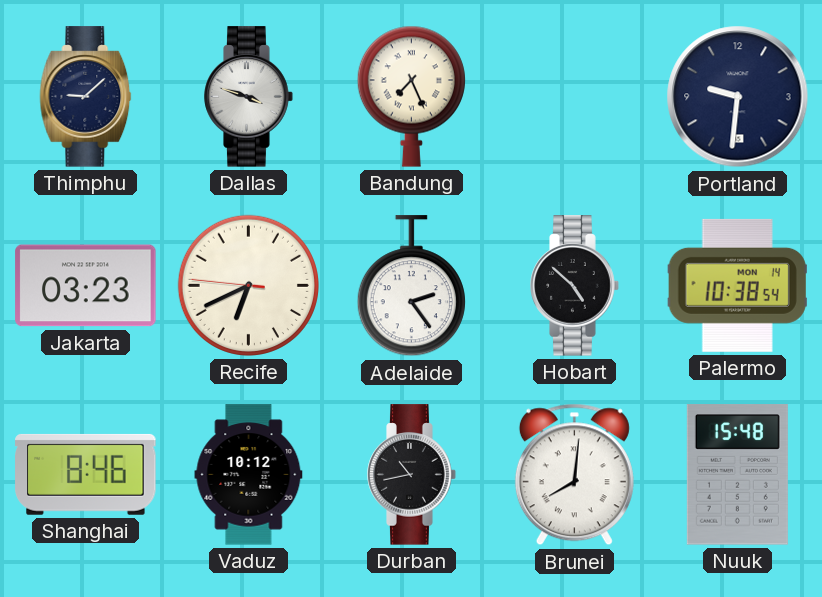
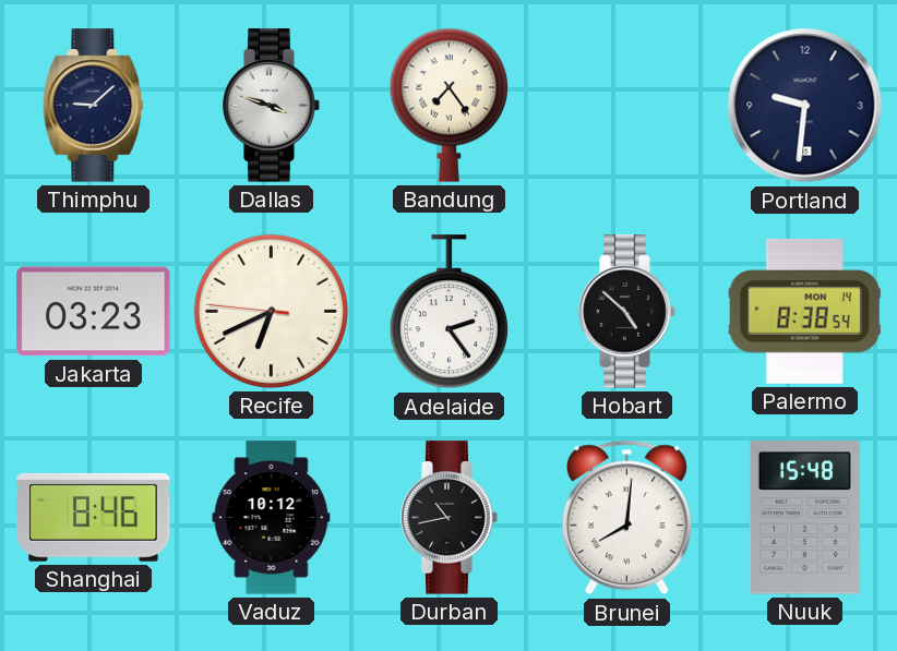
Bandung: 7:26 -> 7:24 (448, 105)
Palermo: 10:38 -> 8:38 (804, 311)
